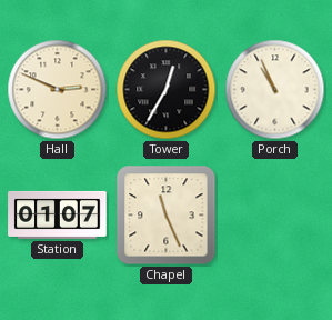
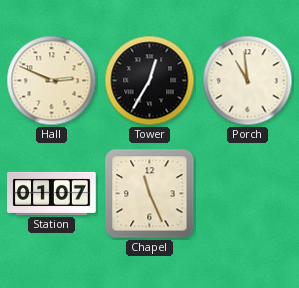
Porch: 10:56 -> 10:59 (248, 81)
